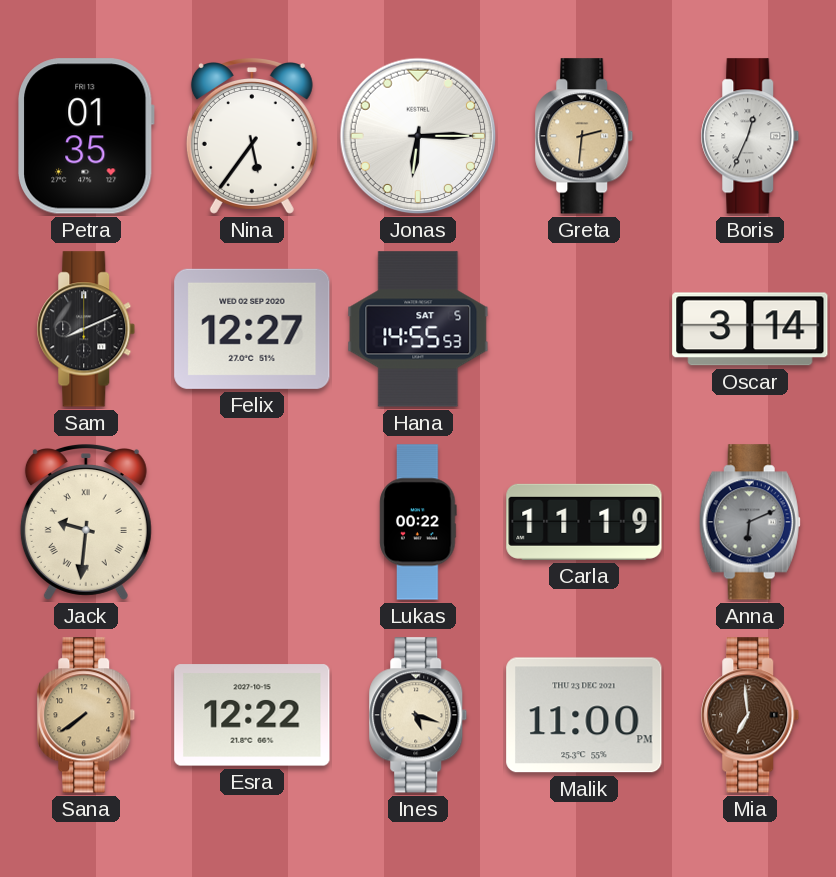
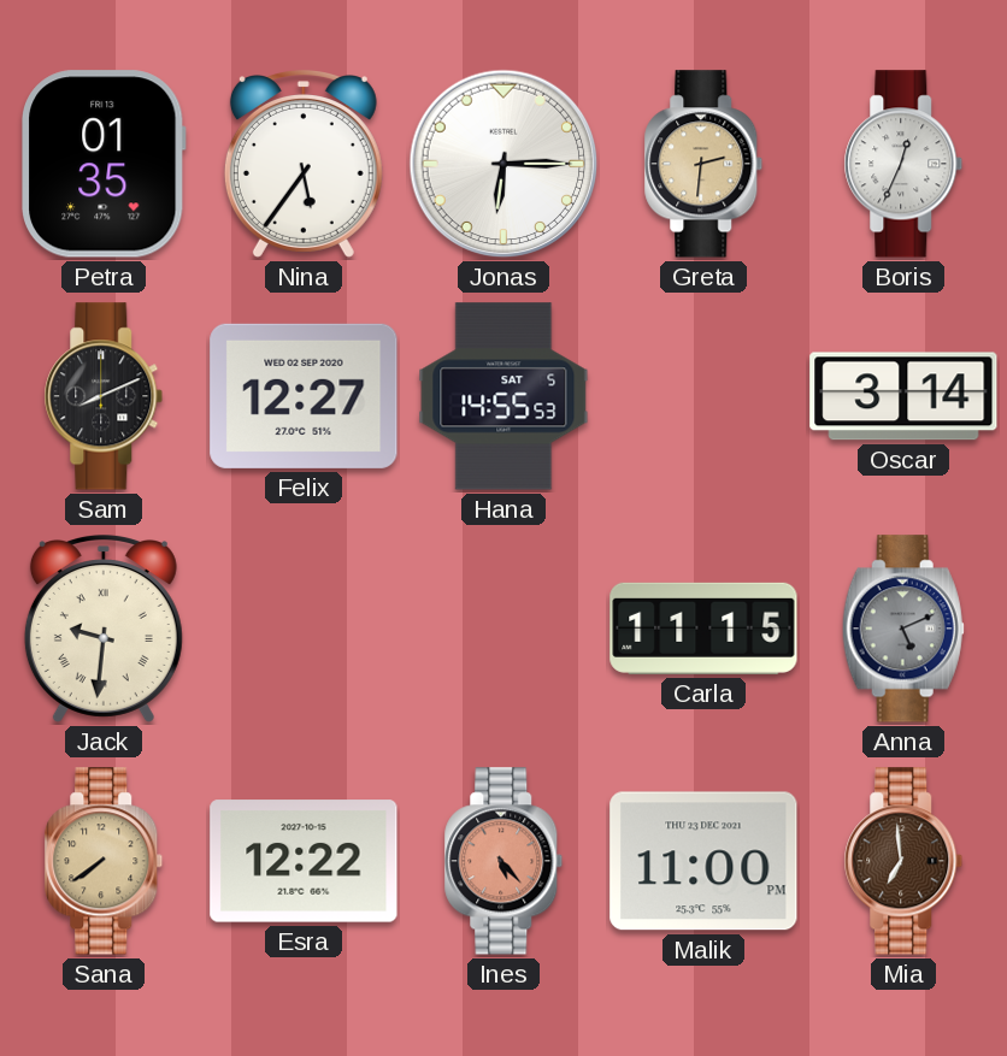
Lukas: 00:22 -> none (418, 522)
Carla: 11:19 -> 11:15 (703, 629)
Anna: 6:11 -> 5:11 (903, 629)
Ines: 5:18 -> 5:23 (503, 861)
Ines dial: cream -> salmon (503, 861)
